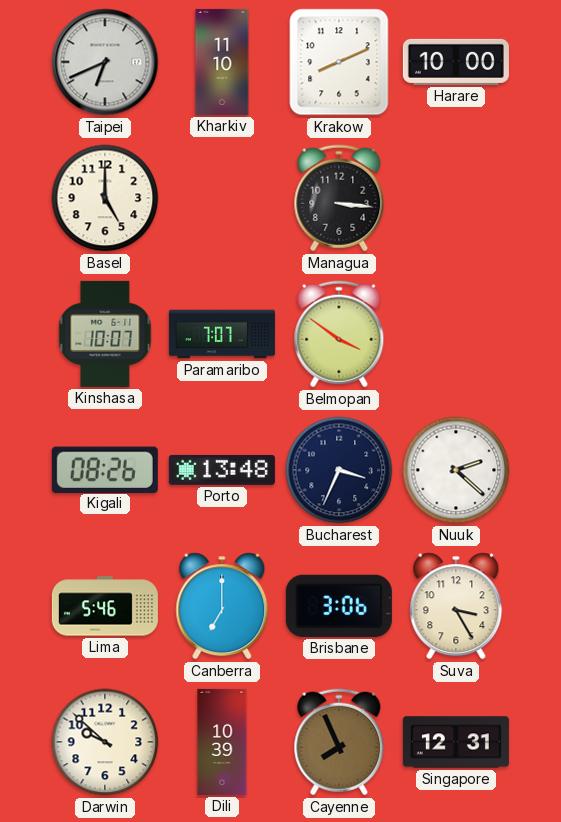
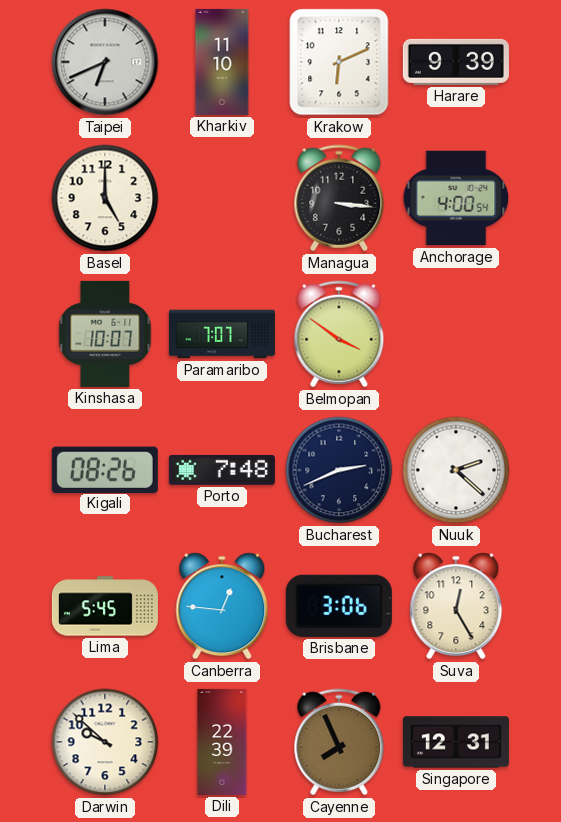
Krakow: 8:11 -> 6:11 (339, 62)
Harare: 10:00 -> 9:39 (456, 62)
Anchorage: none -> 4:00 (456, 198)
Porto: 13:48 -> 7:48 (222, 470)
Bucharest: 3:34 -> 2:41 (339, 470)
Lima: 5:46 -> 5:45 (105, 606)
Canberra: 7:00 -> 12:46 (222, 606)
Suva: 3:25 -> 12:25 (456, 606)
Dili: 10:39 -> 22:39 (222, 742)
